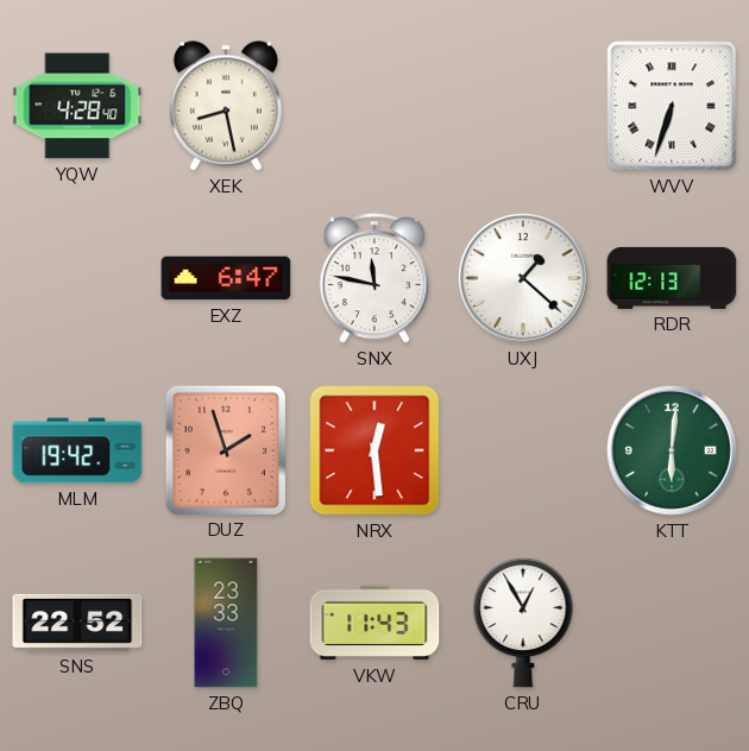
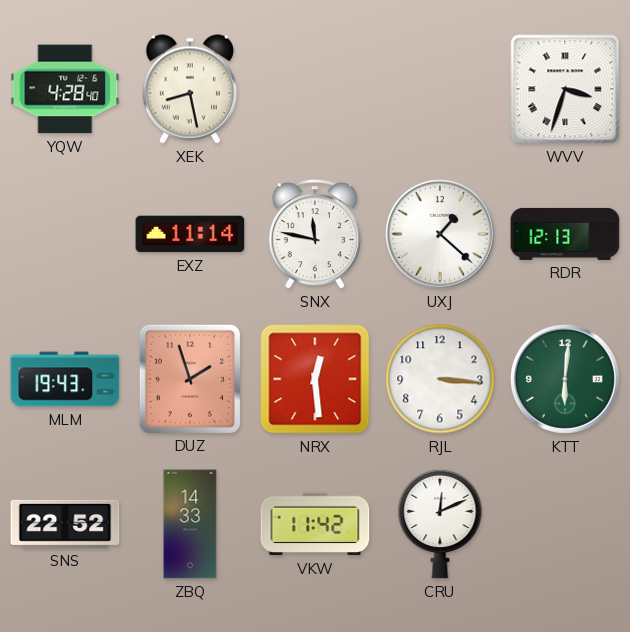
WVV: 6:33 -> 3:33 (565, 89)
EXZ: 6:47 -> 11:14 (190, 234)
MLM: 19:42 -> 19:43 (65, 379)
RJL: none -> 3:16 (440, 379)
ZBQ: 23:33 -> 14:33 (190, 524)
VKW: 11:43 -> 11:42 (315, 524)
CRU: 12:55 -> 12:11 (440, 524)
